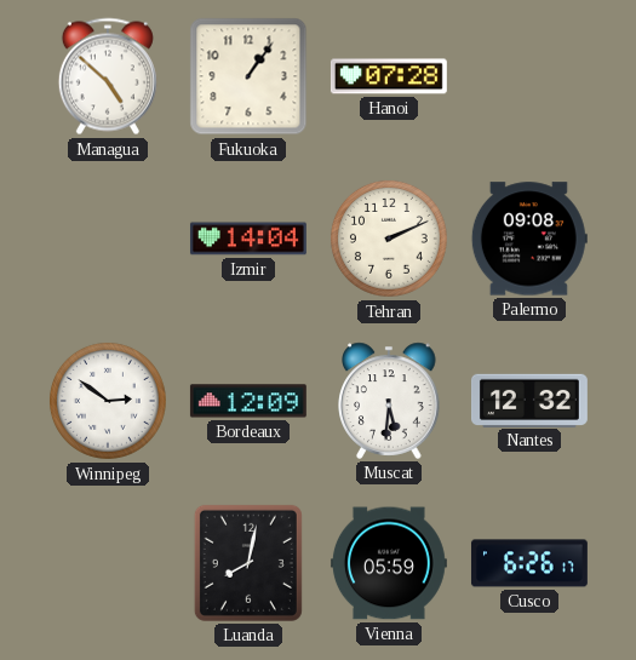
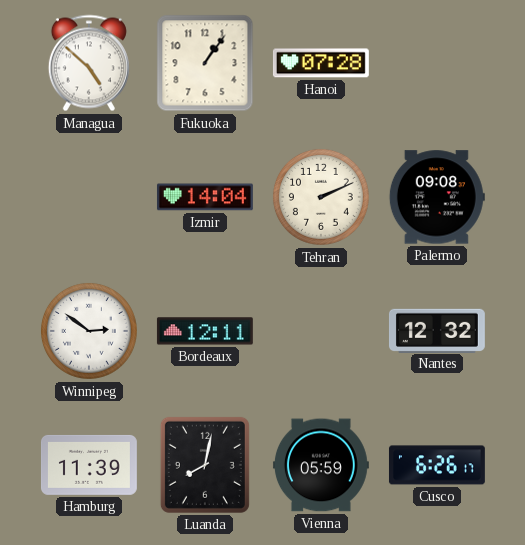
Bordeaux: 12:09 -> 12:11 (205, 331)
Muscat: 5:31 -> none (389, 401)
Hamburg: none -> 11:39 (89, 465)
